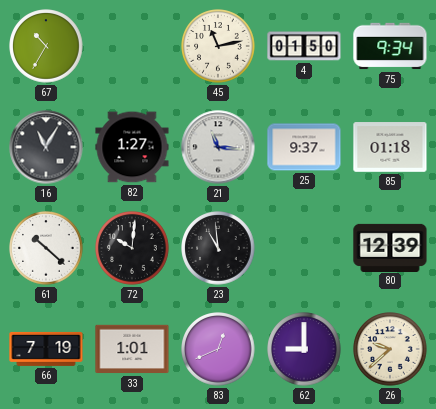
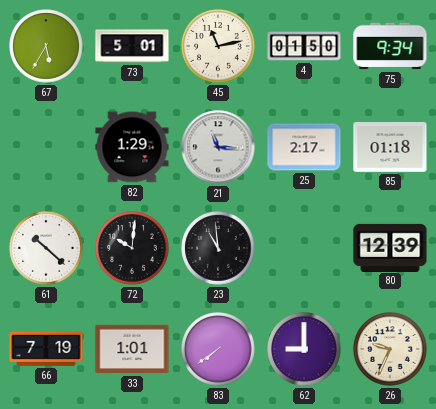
67: 10:35 -> 5:35 (46, 46)
73: none -> 5:01 (132, 46)
16: 11:05 -> none (46, 147)
82: 1:27 -> 1:29 (132, 147)
25: 9:37 -> 2:17 (304, 147)
83: 12:41 -> 7:39 (218, 349)
26: 9:38 -> 9:34 (390, 349)
